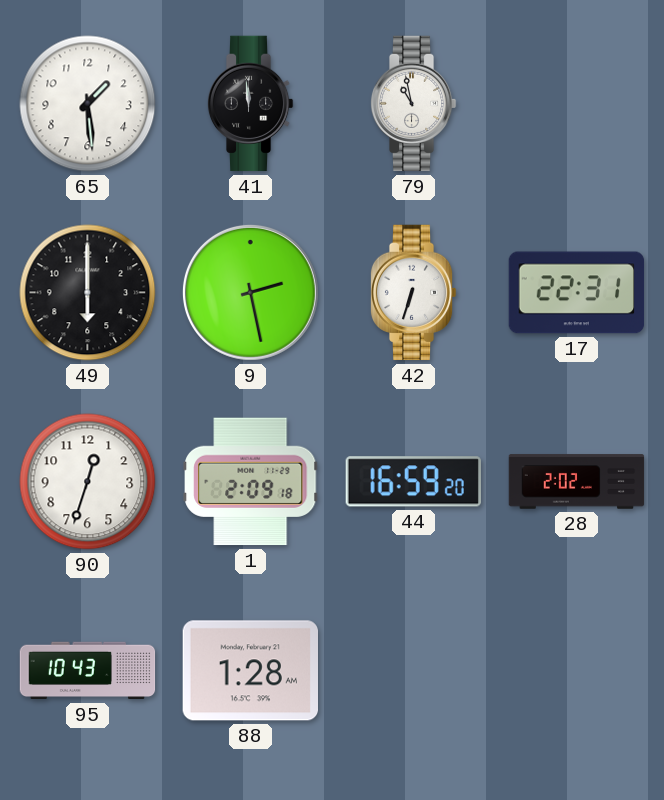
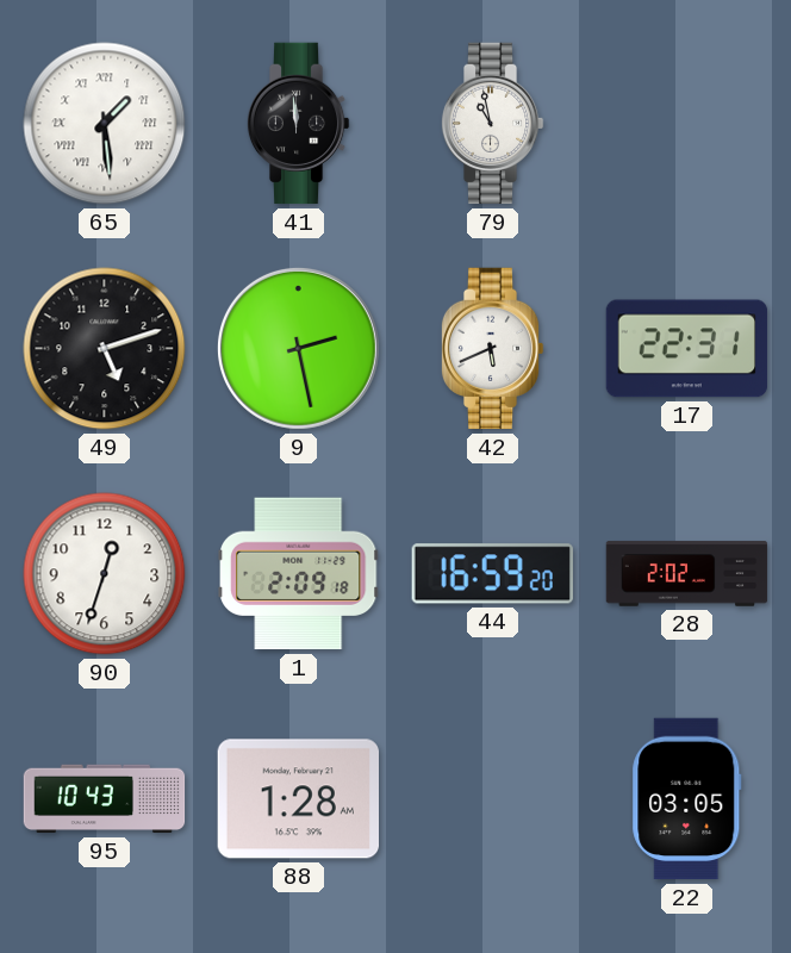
65 numerals: Arabic -> Roman (105, 124)
49: 6:00 -> 5:12 (105, 349)
42: 6:33 -> 5:41 (492, 349)
22: none -> 03:05 (687, 799)
